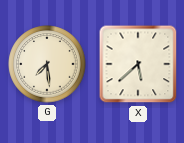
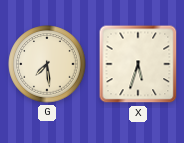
X: 5:38 -> 5:33 (138, 64)
